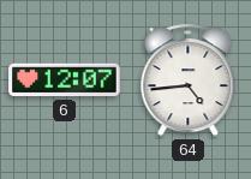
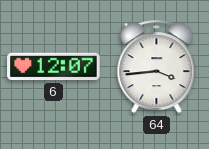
64: 4:44 -> 3:44 (157, 67)
